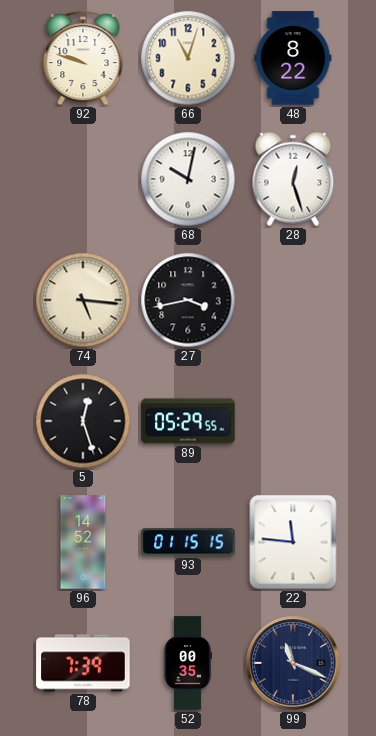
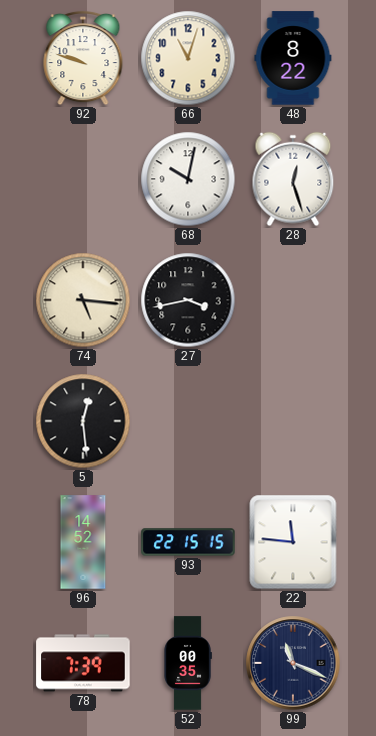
5: 12:27 -> 12:29 (83, 421)
89: 05:29 -> none (188, 421)
93: 01:15 -> 22:15 (188, 542)
